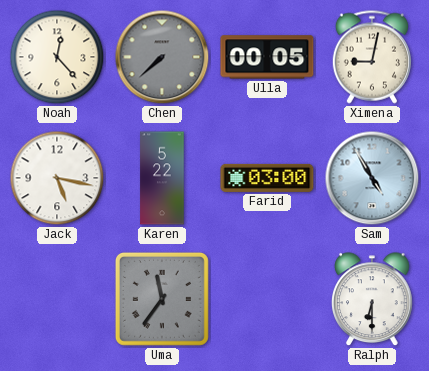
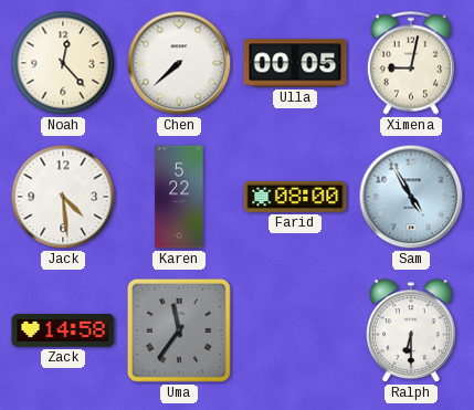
Chen dial: grey -> white (179, 63)
Jack: 5:17 -> 4:29 (63, 197)
Farid: 03:00 -> 08:00 (295, 197)
Zack: none -> 14:58 (63, 332)
